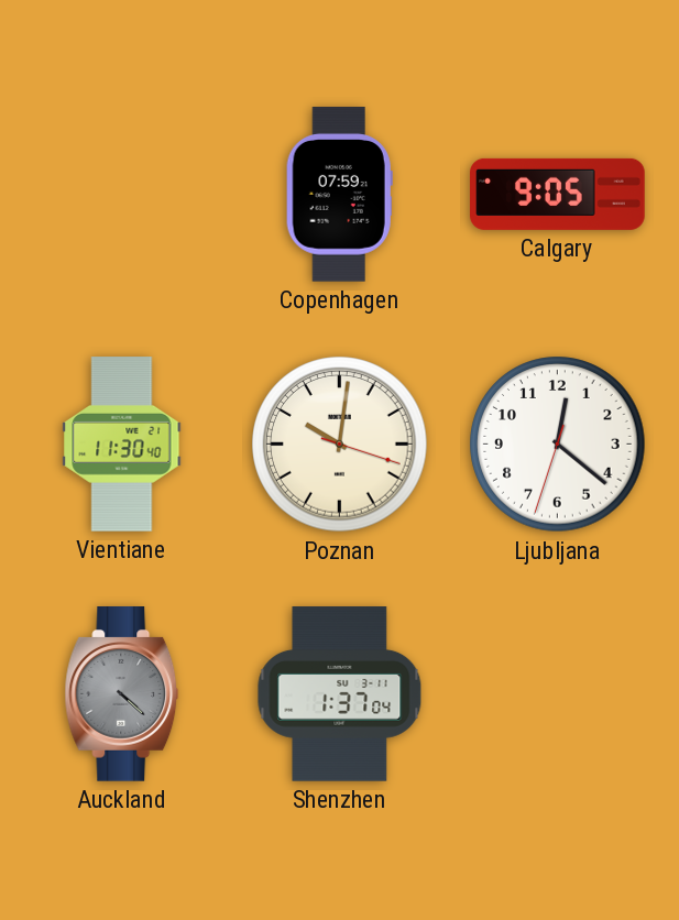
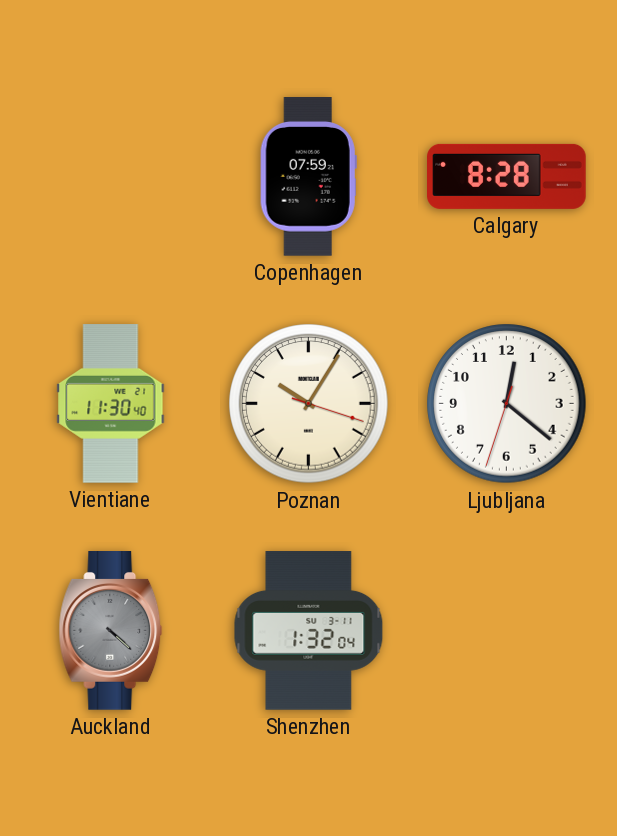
Calgary: 9:05 -> 8:28 (507, 176)
Poznan: 10:01 -> 10:05 (309, 404)
Shenzhen: 1:37 -> 1:32 (309, 631)
